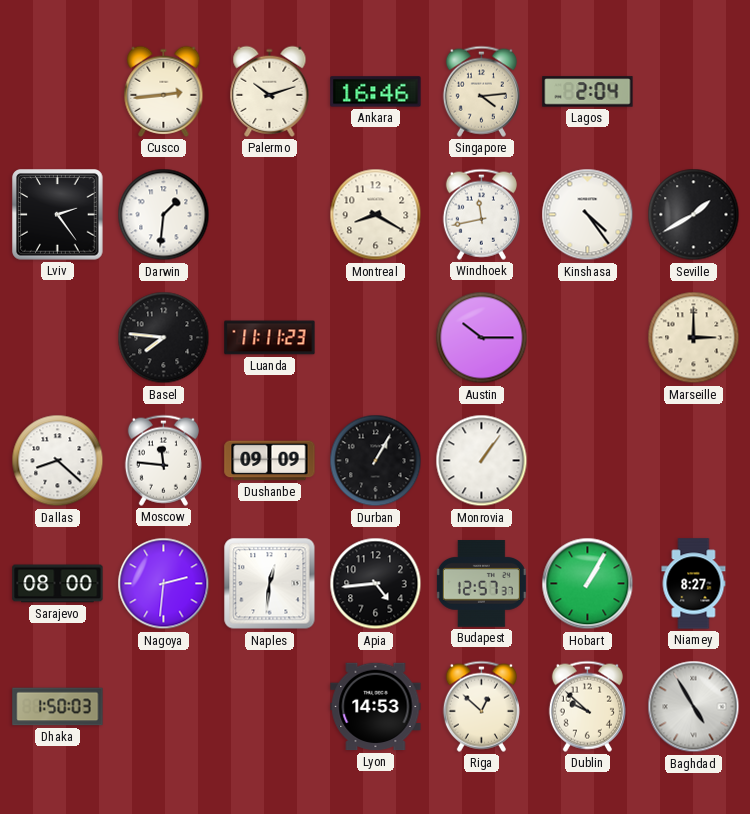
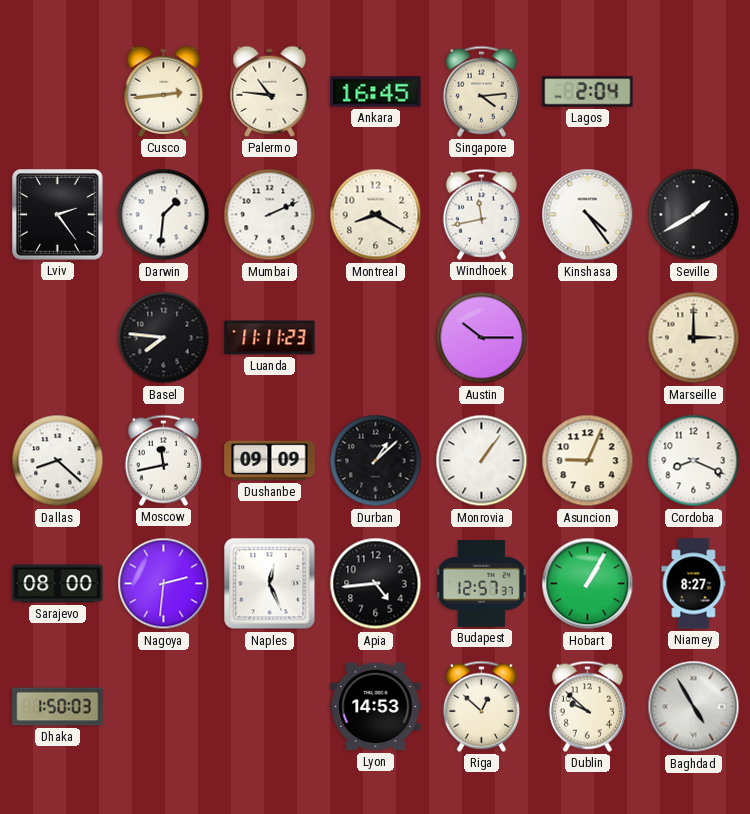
Palermo: 10:12 -> 10:46 (270, 91)
Ankara: 16:46 -> 16:45 (376, 92)
Mumbai: none -> 2:11 (270, 215)
Moscow: 11:46 -> 11:43 (163, 460)
Durban: 1:05 -> 1:08 (376, 461)
Asuncion: none -> 9:04 (588, 461)
Cordoba: none -> 8:19 (694, 461)
Naples: 12:31 -> 12:26 (270, 584)
